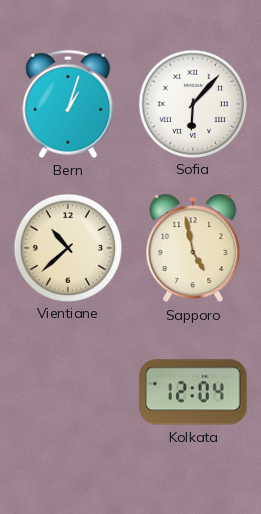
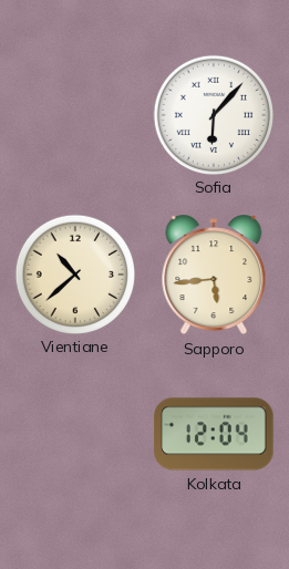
Bern: 1:03 -> none (68, 104)
Sapporo: 4:58 -> 5:44 (214, 275)
